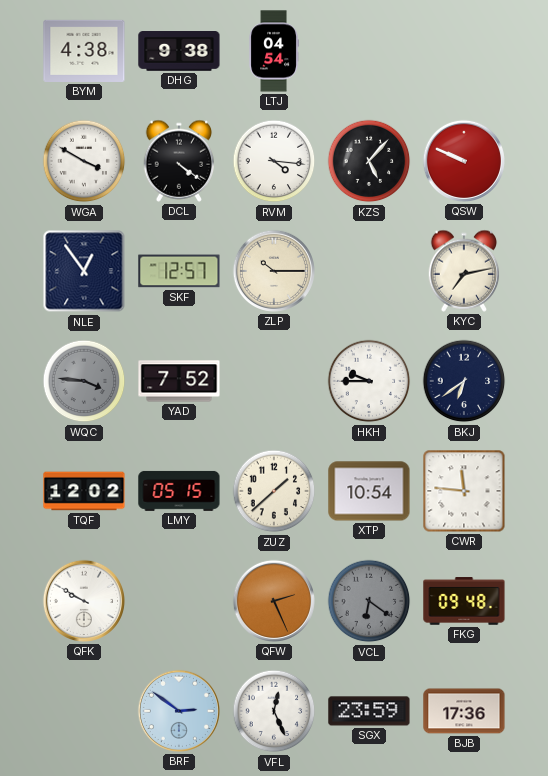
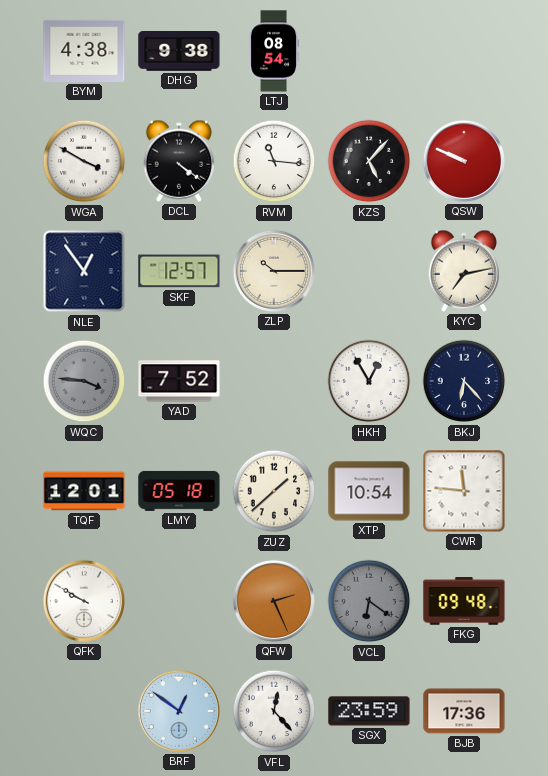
LTJ: 04:54 -> 08:54 (274, 51)
RVM: 4:16 -> 11:16 (274, 161)
HKH: 9:45 -> 12:55 (369, 381)
BKJ: 6:39 -> 6:23 (464, 381)
TQF: 12:02 -> 12:01 (84, 491)
LMY: 05:15 -> 05:18 (179, 491)
BRF: 2:51 -> 12:51 (179, 711)
VFL: 12:26 -> 12:23 (274, 711)
